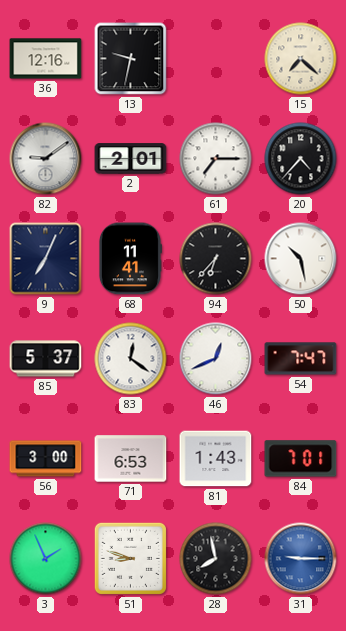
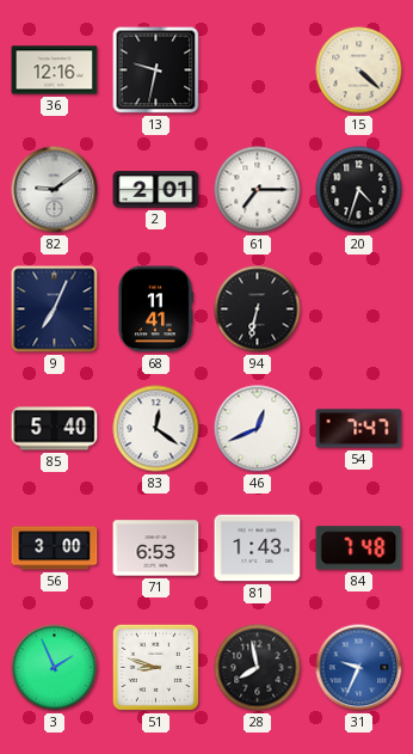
15: 7:22 -> 4:22 (359, 71)
20: 4:37 -> 4:33 (359, 190)
94: 6:37 -> 6:32 (258, 309)
50: 10:28 -> none (301, 259)
85: 5:37 -> 5:40 (55, 429)
84: 7:01 -> 7:48 (359, 548)
31: 9:15 -> 9:34 (359, 668)
